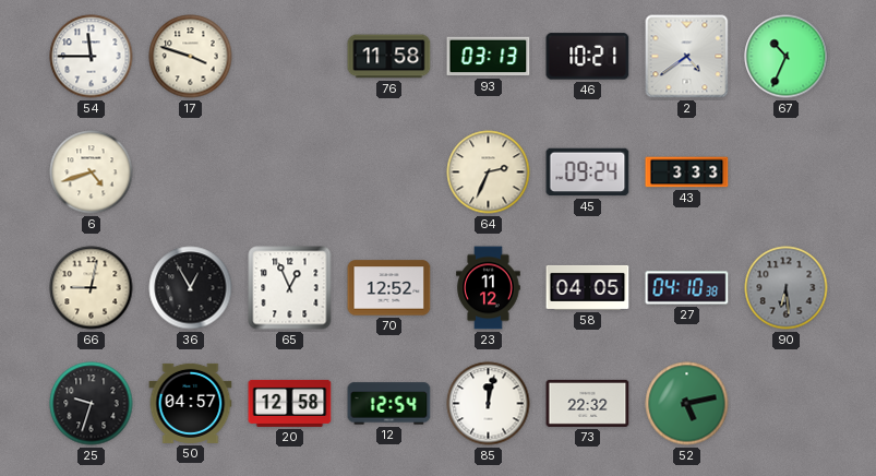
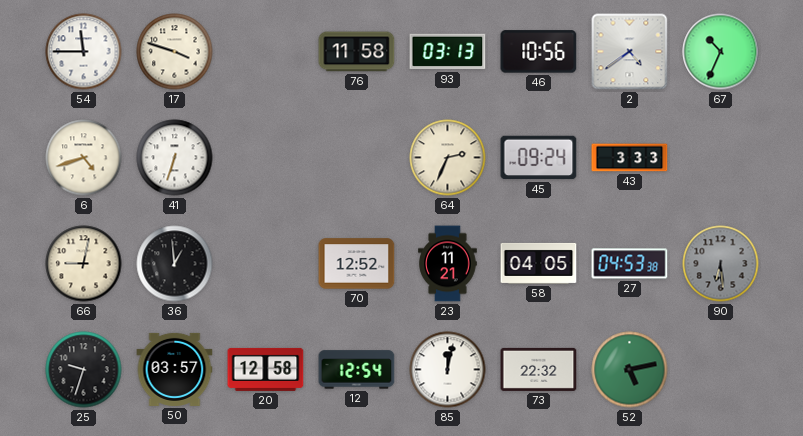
46: 10:21 -> 10:56 (539, 52)
41: none -> 6:33 (175, 158)
36: 12:55 -> 12:59 (175, 264)
65: 12:56 -> none (290, 288)
23: 11:12 -> 11:21 (448, 264)
27: 04:10 -> 04:53 (630, 264)
50: 04:57 -> 03:57 (175, 369)
